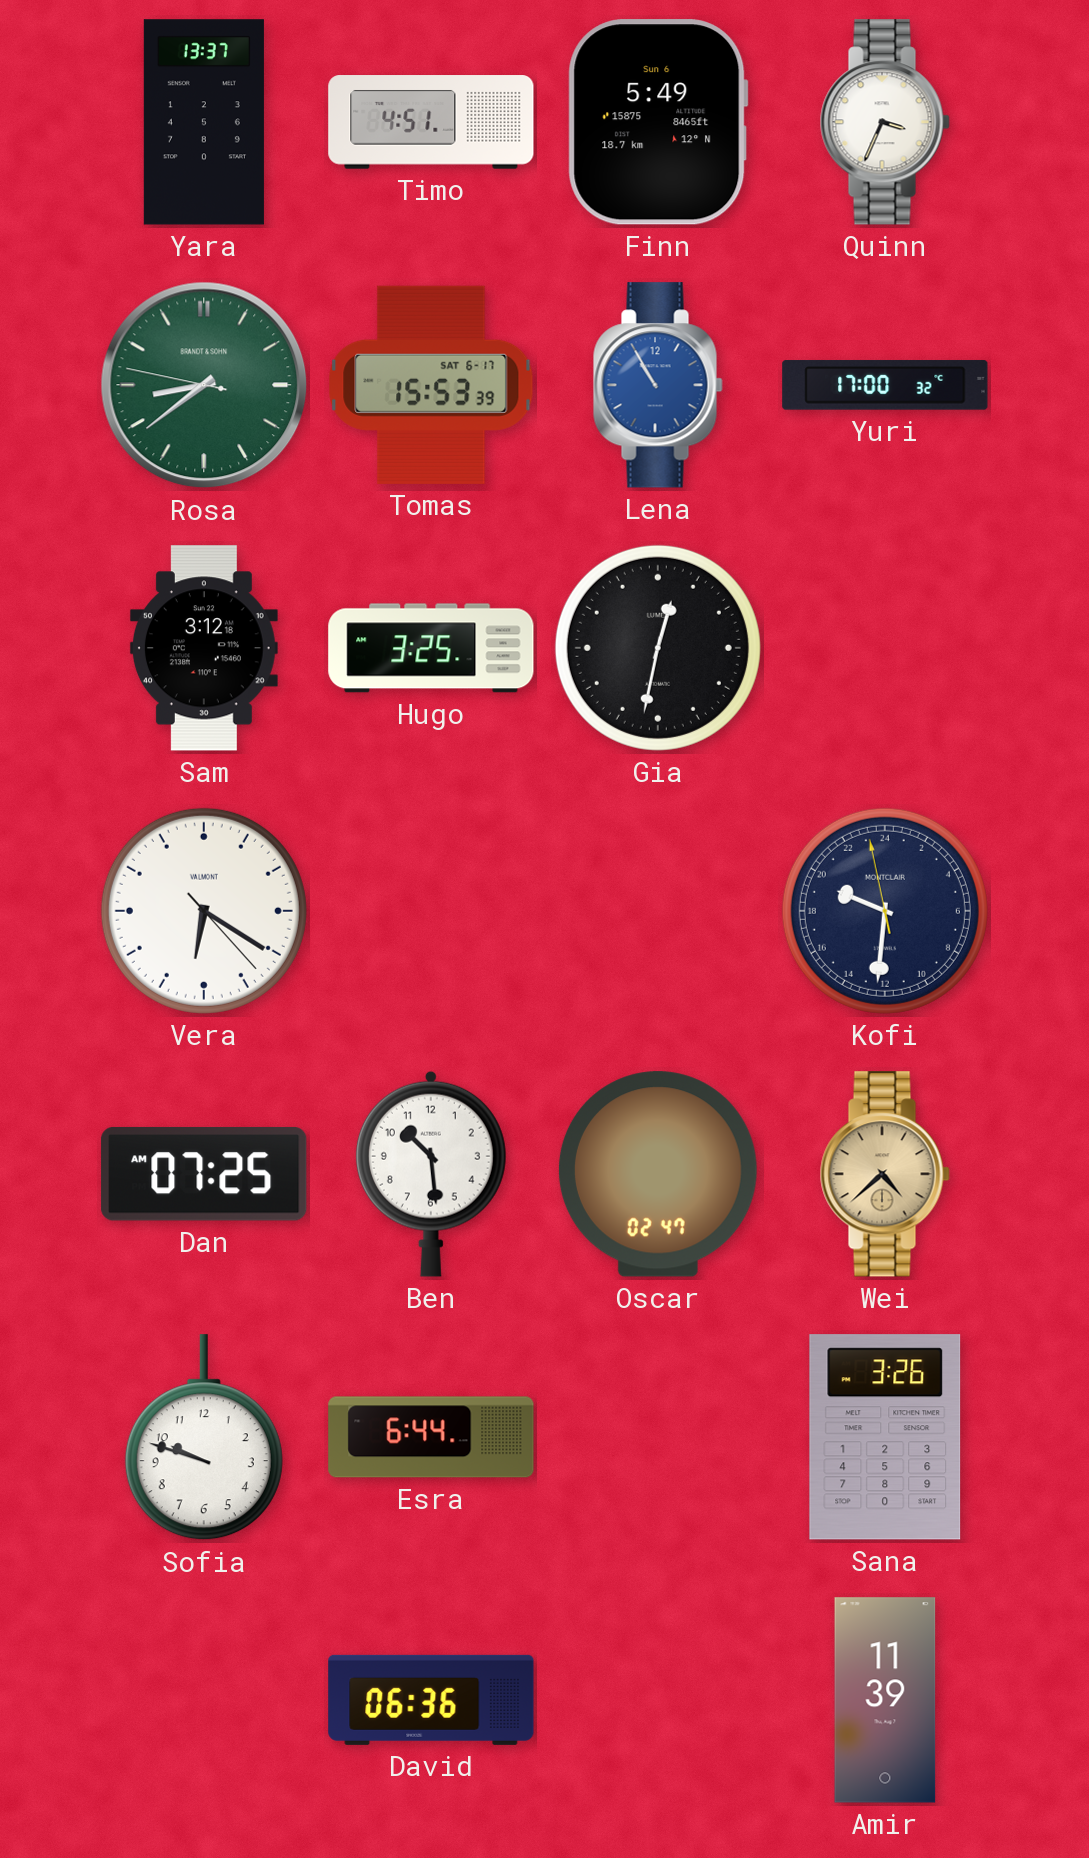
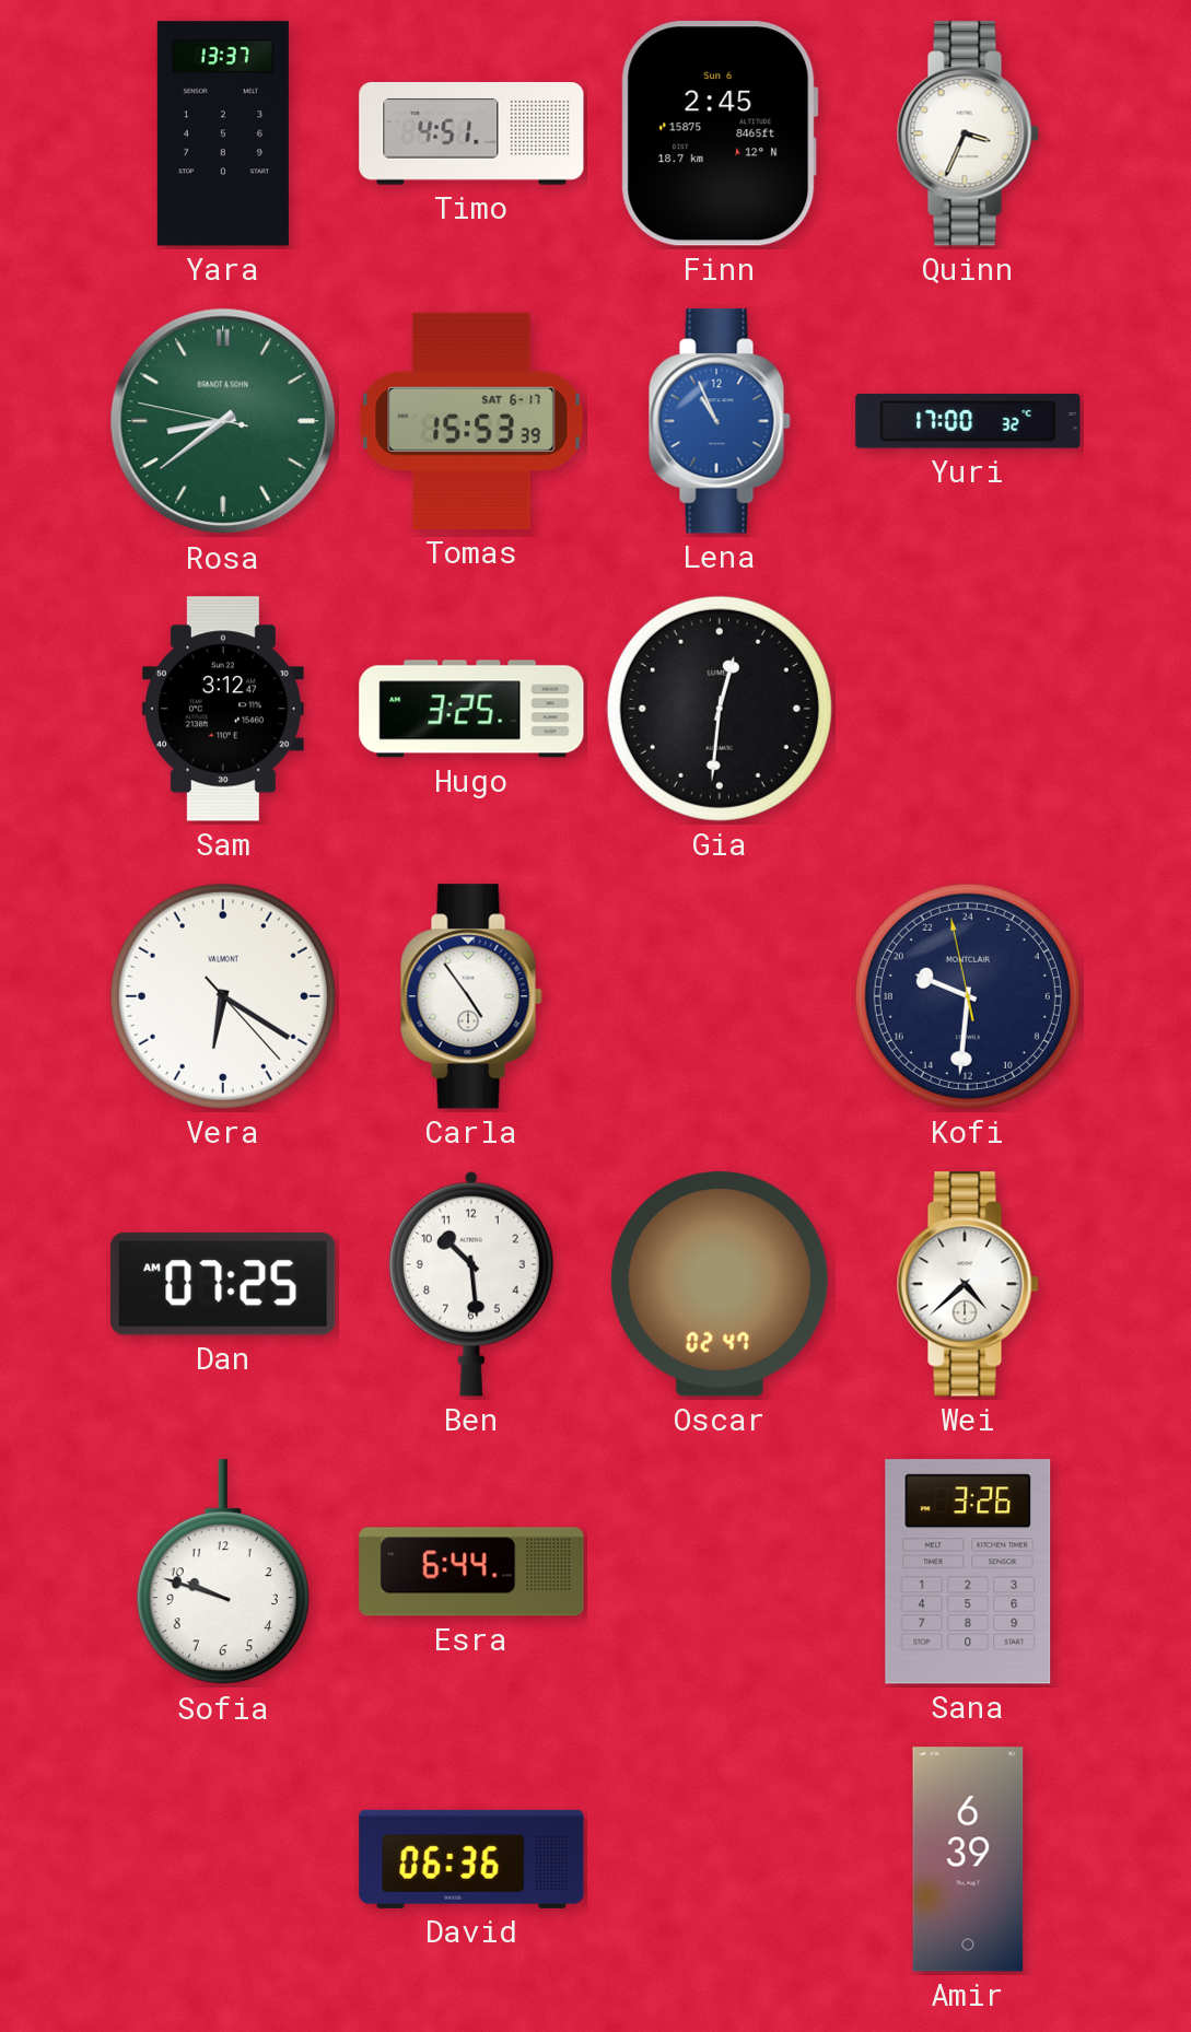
Finn: 5:49 -> 2:45 (720, 133)
Lena: 10:55 -> 10:56 (720, 421)
Sam: 3:12:18 -> 3:12:47 (223, 709)
Gia: 12:32 -> 12:31 (720, 709)
Carla: none -> 4:54 (471, 996)
Wei dial: champagne -> white (968, 1284)
Amir: 11:39 -> 6:39 (968, 1859)
